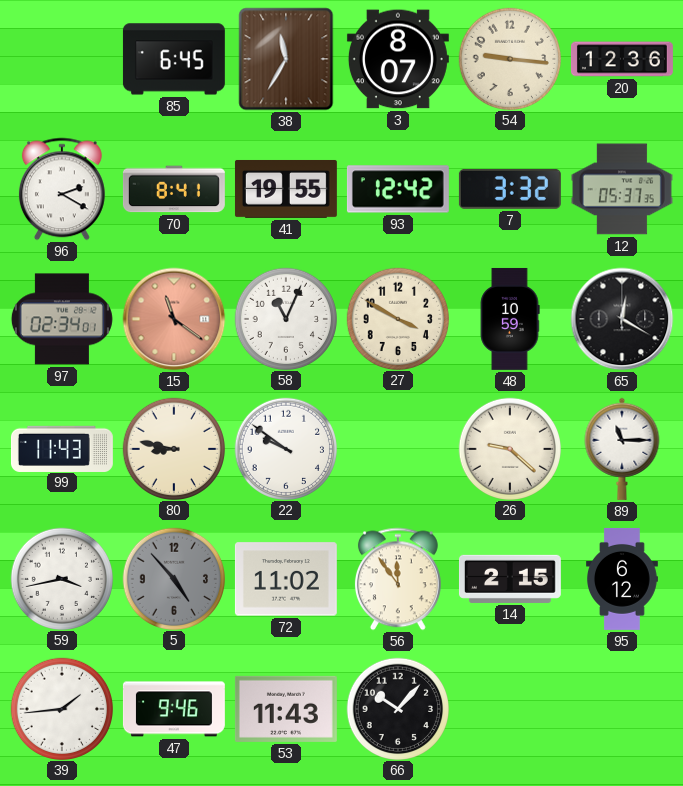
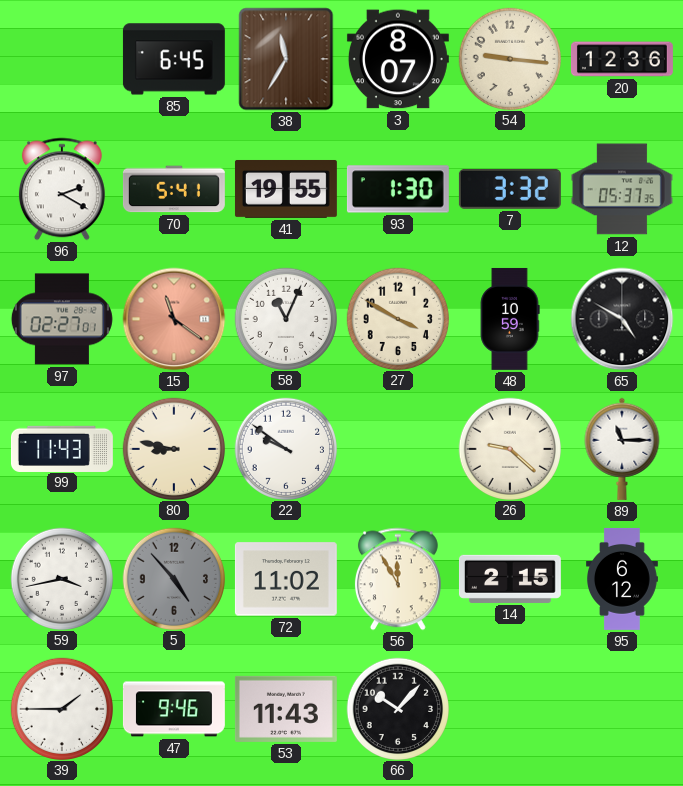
70: 8:41 -> 5:41 (174, 189)
93: 12:42 -> 1:30 (398, 189)
97: 02:34 -> 02:27 (62, 319)
65: 12:20 -> 4:50 (622, 319)
56: 11:54 -> 11:55 (398, 579)
39: 1:44 -> 1:45 (61, 708)
